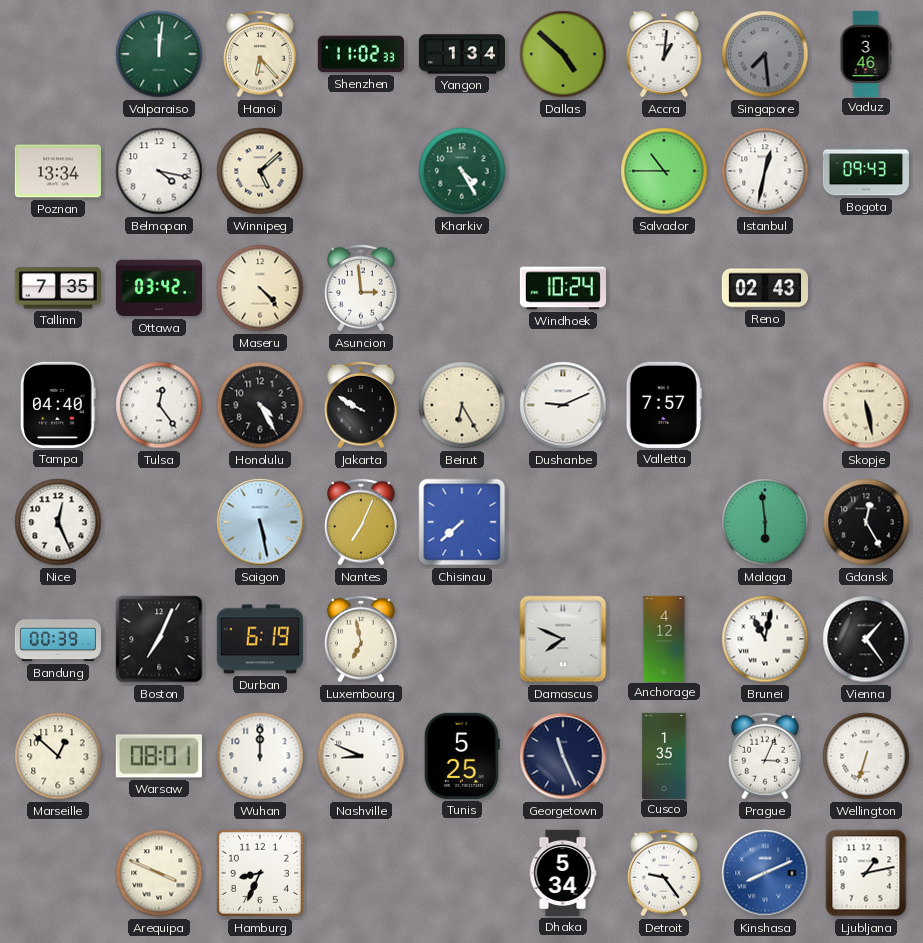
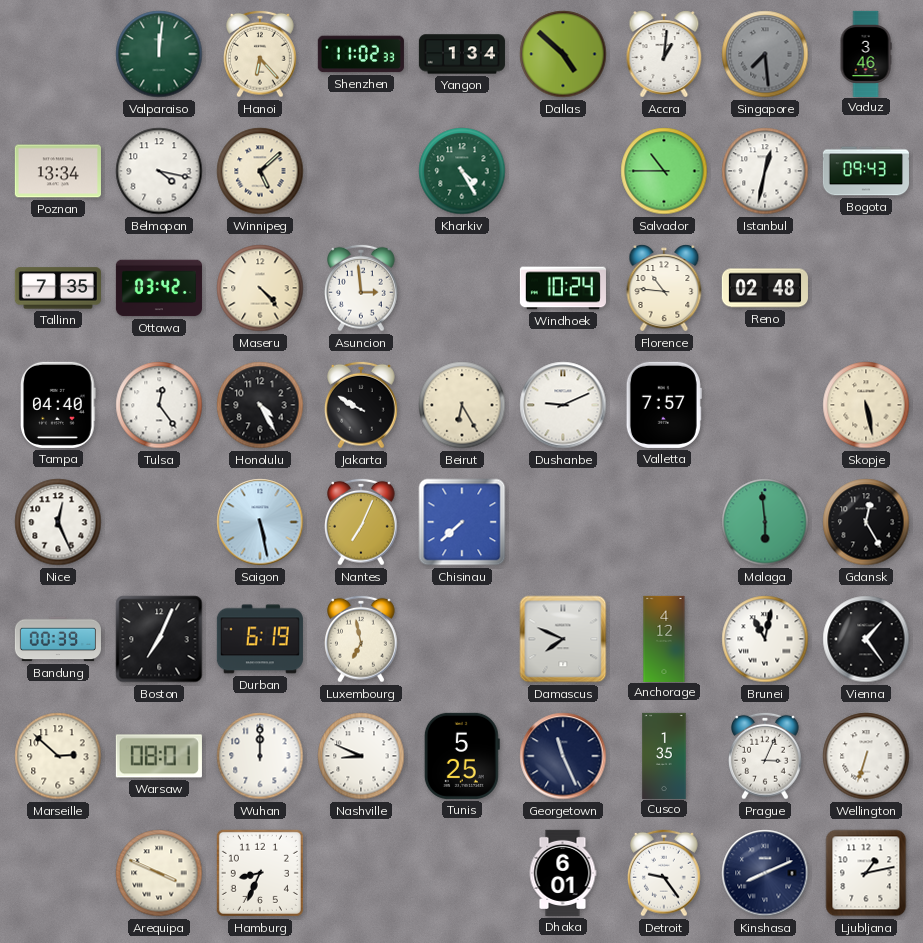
Florence: none -> 10:46 (664, 288)
Reno: 02:43 -> 02:48 (765, 288)
Marseille: 12:52 -> 2:52 (58, 756)
Dhaka: 5:34 -> 6:01 (563, 873)
Kinshasa dial: blue -> navy (765, 873)
